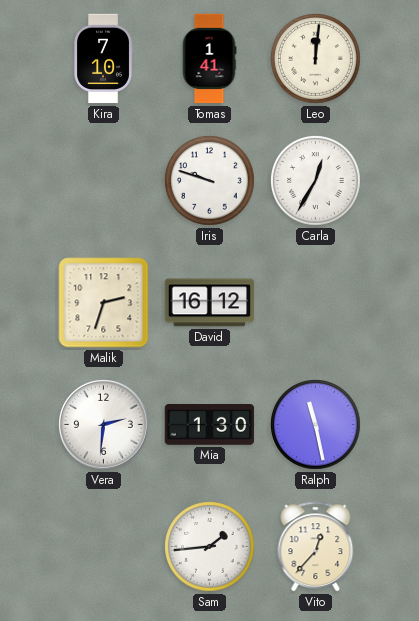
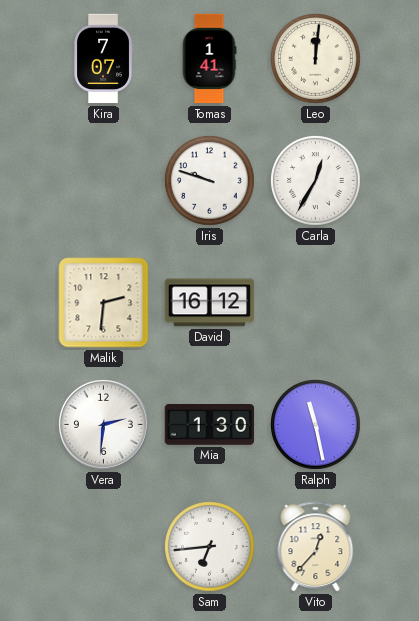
Kira: 7:10 -> 7:07 (103, 59)
Malik: 2:33 -> 2:31 (104, 303)
Sam: 1:44 -> 6:44 (210, 547)
